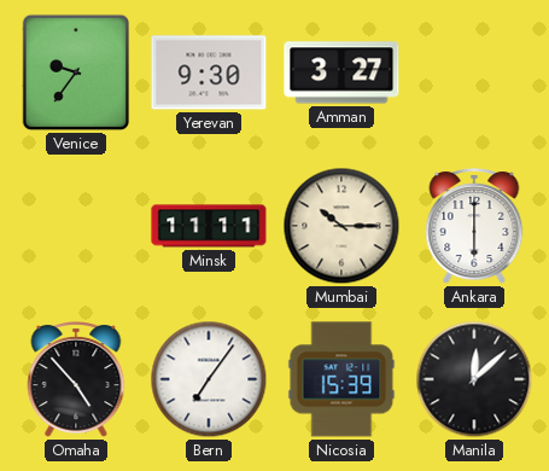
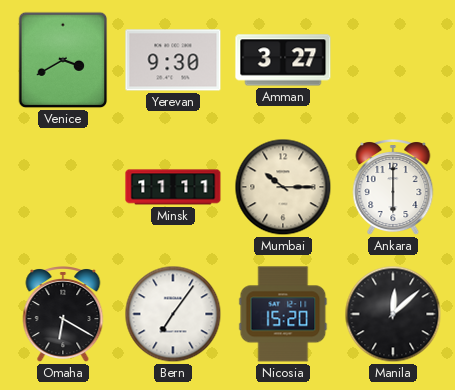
Venice: 9:36 -> 3:40 (63, 60)
Omaha: 4:53 -> 6:20 (63, 315)
Nicosia: 15:39 -> 15:20 (283, 314)
